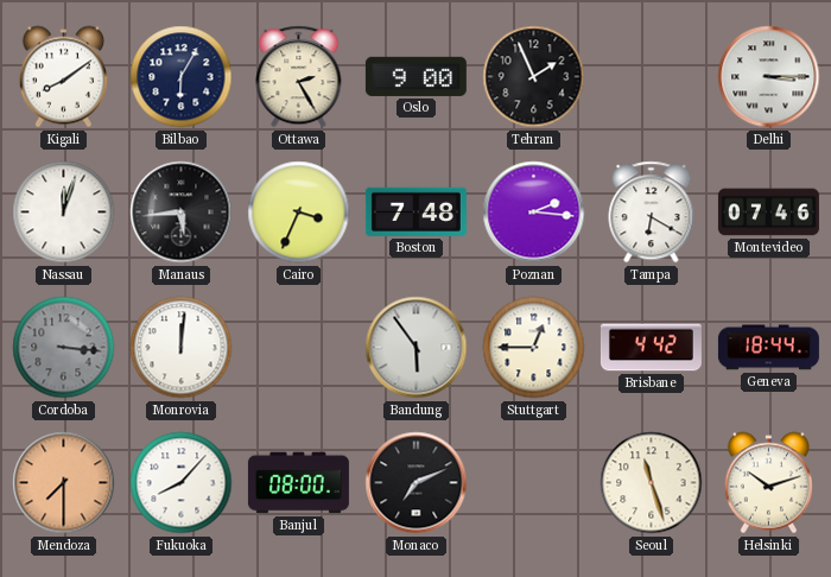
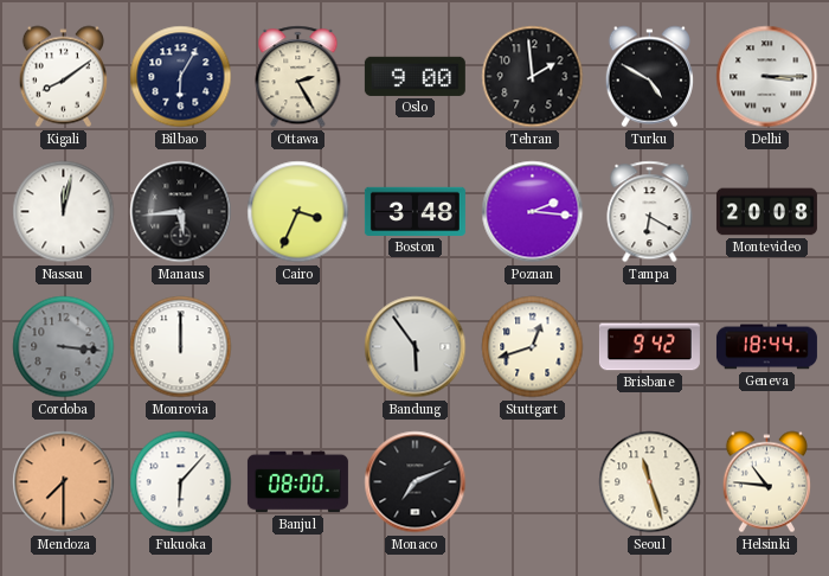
Tehran: 1:56 -> 1:59 (533, 77)
Turku: none -> 4:50 (649, 77)
Nassau: 12:03 -> 12:02 (64, 212)
Boston: 7:48 -> 3:48 (415, 211)
Montevideo: 07:46 -> 20:08 (766, 212)
Monrovia: 12:01 -> 12:00 (181, 347)
Stuttgart: 12:45 -> 12:42 (533, 347)
Brisbane: 4:42 -> 9:42 (649, 347)
Fukuoka: 8:07 -> 6:07 (181, 482)
Helsinki: 10:12 -> 10:46 (766, 482)
